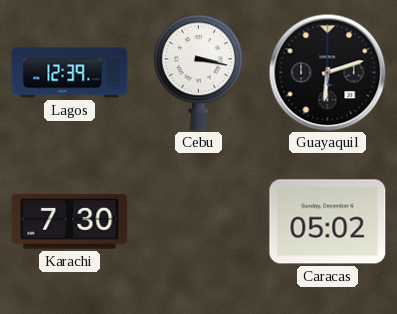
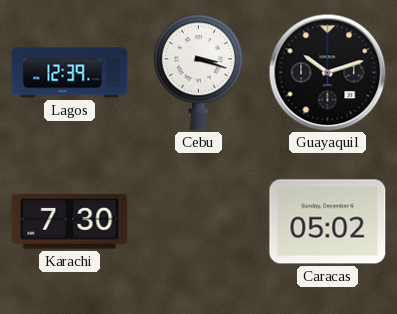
Cebu: 3:17 -> 3:18 (198, 73)
Guayaquil: 6:12 -> 10:12 (327, 72)
